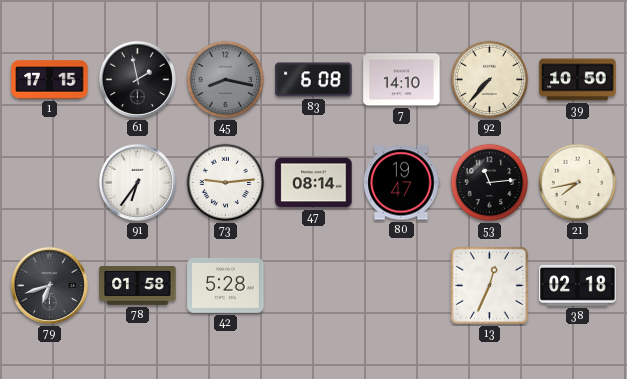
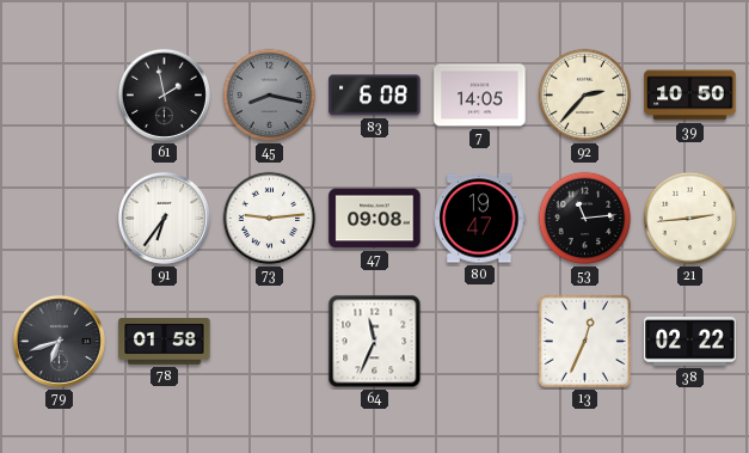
1: 17:15 -> none (50, 80)
7: 14:10 -> 14:05 (480, 96)
92: 7:37 -> 2:37 (585, 96)
47: 08:14 -> 09:08 (375, 219)
21: 7:43 -> 2:44 (690, 219)
42: 5:28 -> none (226, 285)
64: none -> 11:34 (375, 342)
38: 02:18 -> 02:22 (690, 341)
